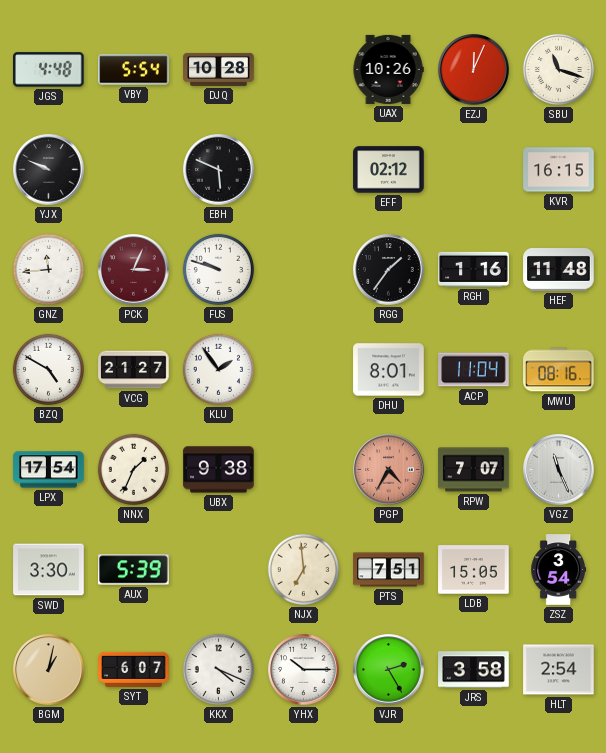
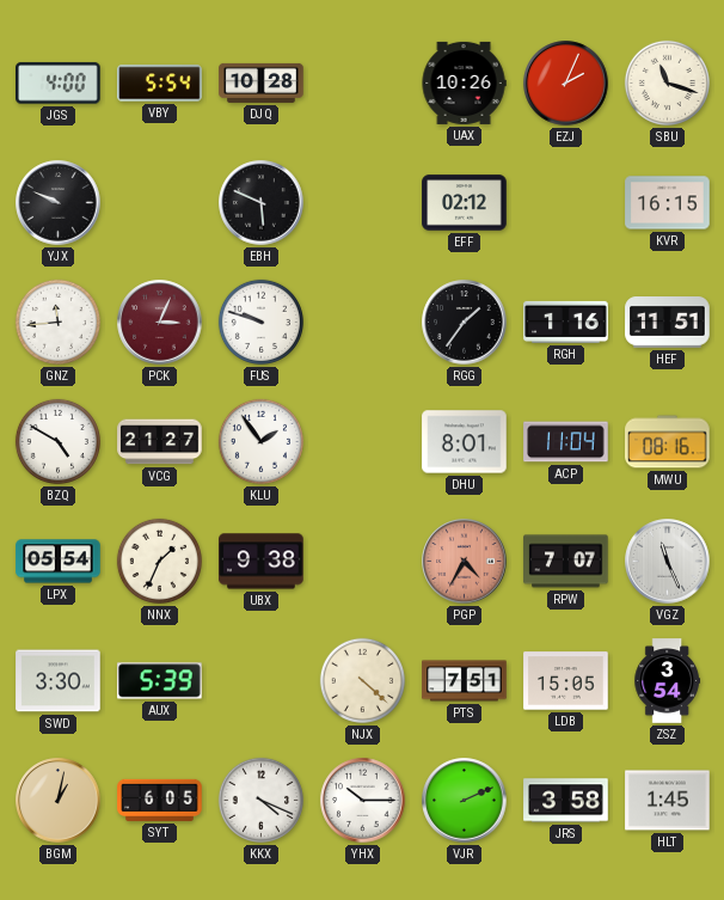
JGS: 4:48 -> 4:00 (59, 84)
EZJ: 12:04 -> 2:04 (566, 84)
HEF: 11:48 -> 11:51 (668, 323)
LPX: 17:54 -> 05:54 (59, 562)
NJX: 6:59 -> 4:22 (362, 680)
SYT: 6:07 -> 6:05 (160, 800)
VJR: 2:25 -> 2:11 (465, 801)
HLT: 2:54 -> 1:45 (668, 801)
